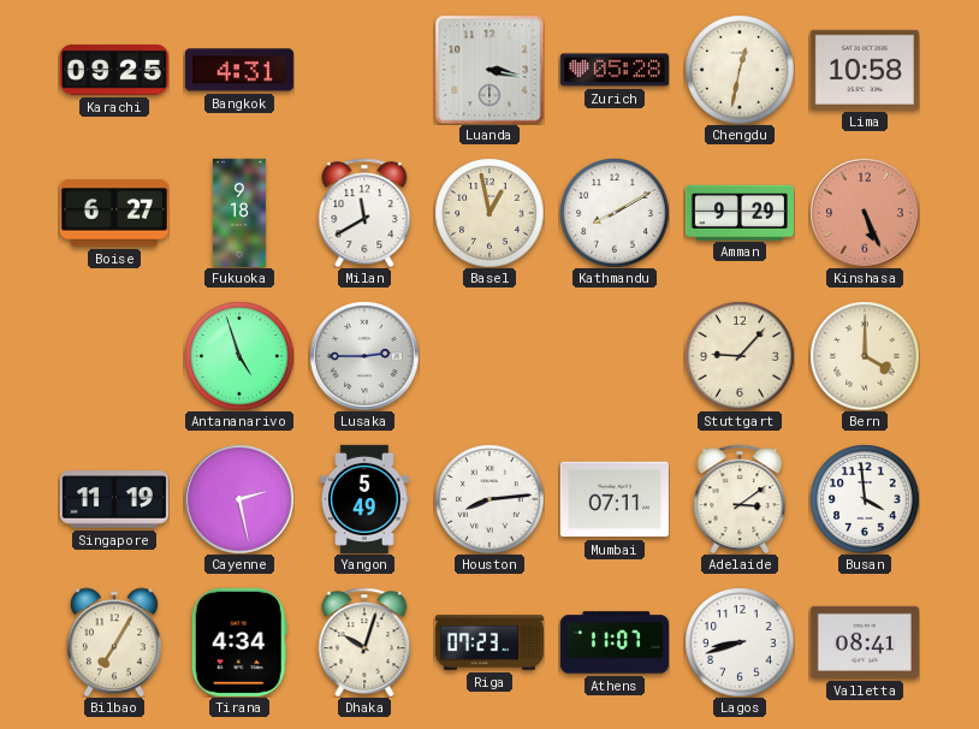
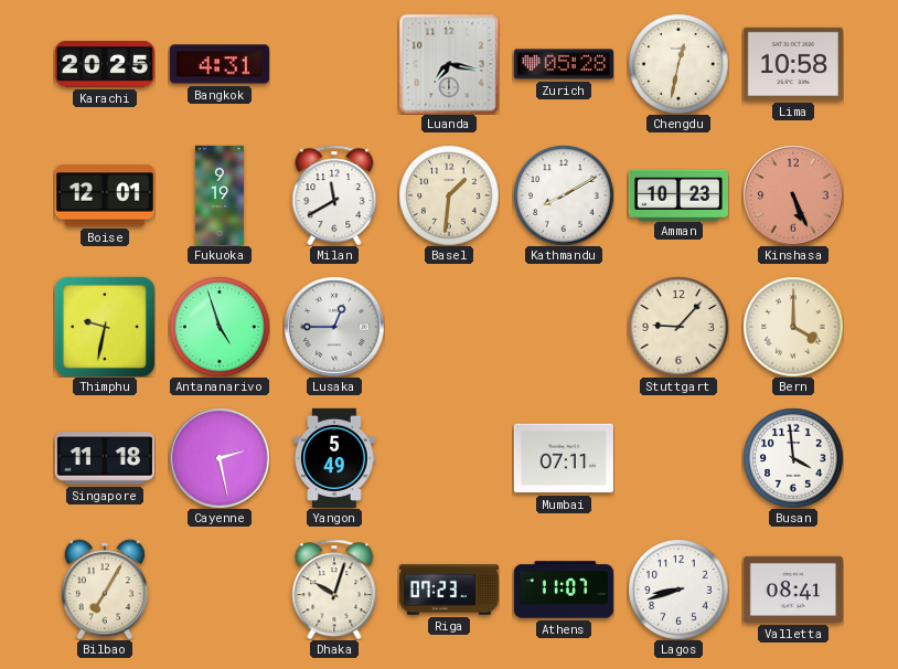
Karachi: 09:25 -> 20:25 (105, 65)
Luanda: 3:17 -> 7:17 (449, 64)
Boise: 6:27 -> 12:01 (105, 195)
Fukuoka: 9:18 -> 9:19 (220, 195)
Basel: 12:58 -> 1:31 (449, 195)
Amman: 9:29 -> 10:23 (678, 194)
Thimphu: none -> 9:32 (104, 326)
Lusaka: 2:45 -> 12:45 (334, 327)
Singapore: 11:19 -> 11:18 (105, 458)
Houston: 8:14 -> none (489, 499)
Adelaide: 3:09 -> none (740, 499)
Tirana: 4:34 -> none (239, 642)
